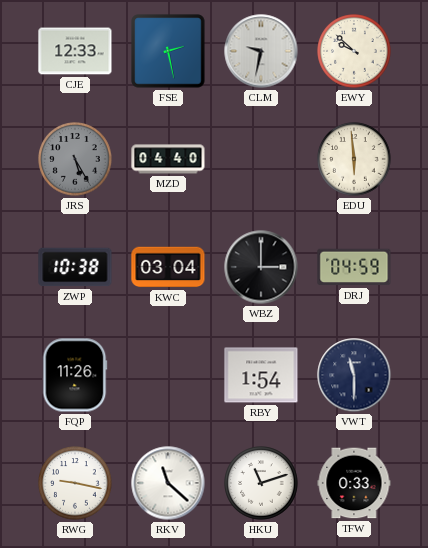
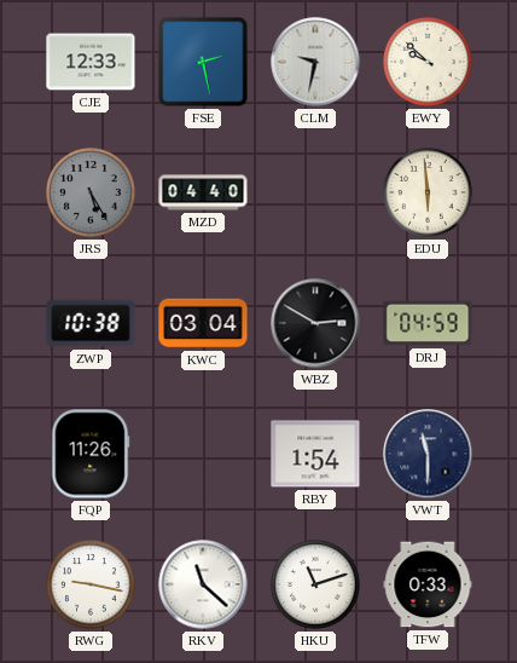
WBZ: 3:00 -> 2:50 (315, 323)
